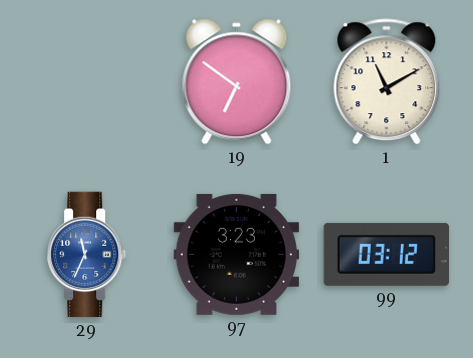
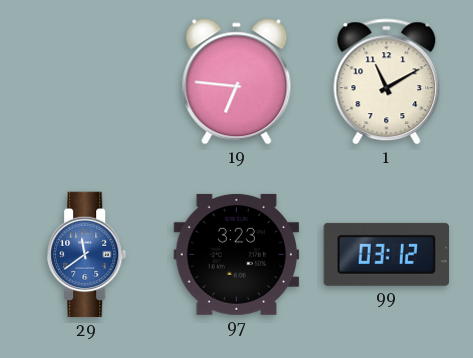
19: 6:51 -> 6:46 (237, 82)
29: 11:34 -> 11:39 (87, 255)
